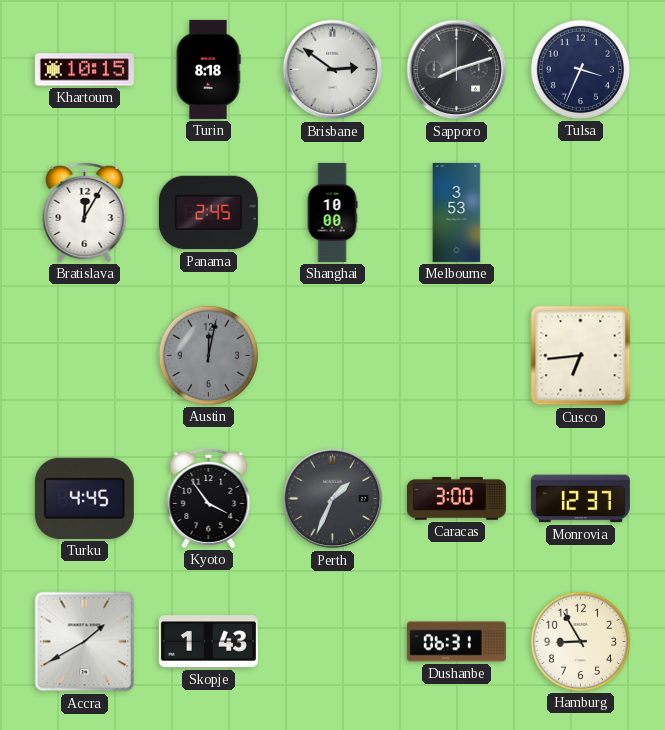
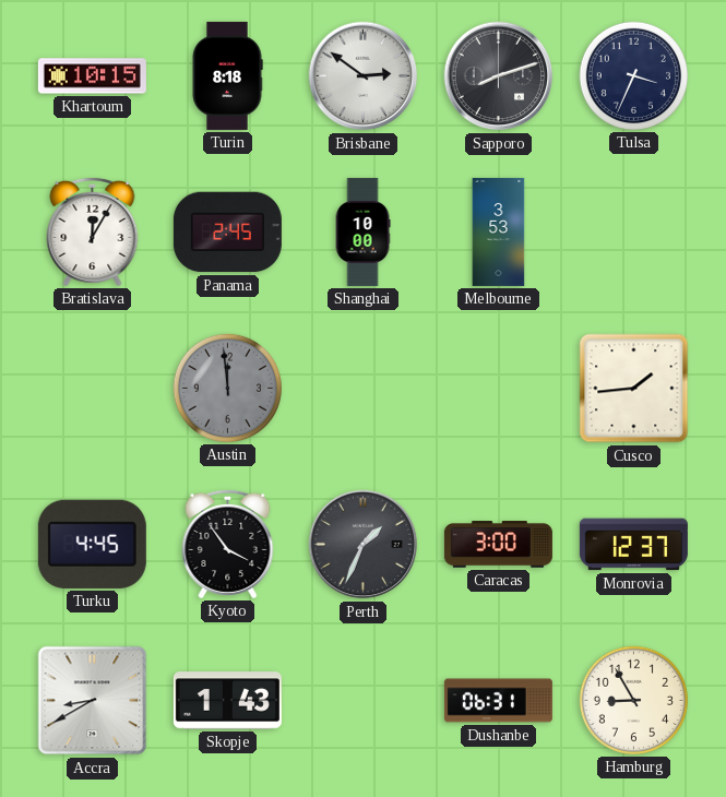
Austin: 12:02 -> 11:59 (227, 388)
Cusco: 6:44 -> 1:44 (634, 389)
Accra: 1:40 -> 8:40 (93, 701)
